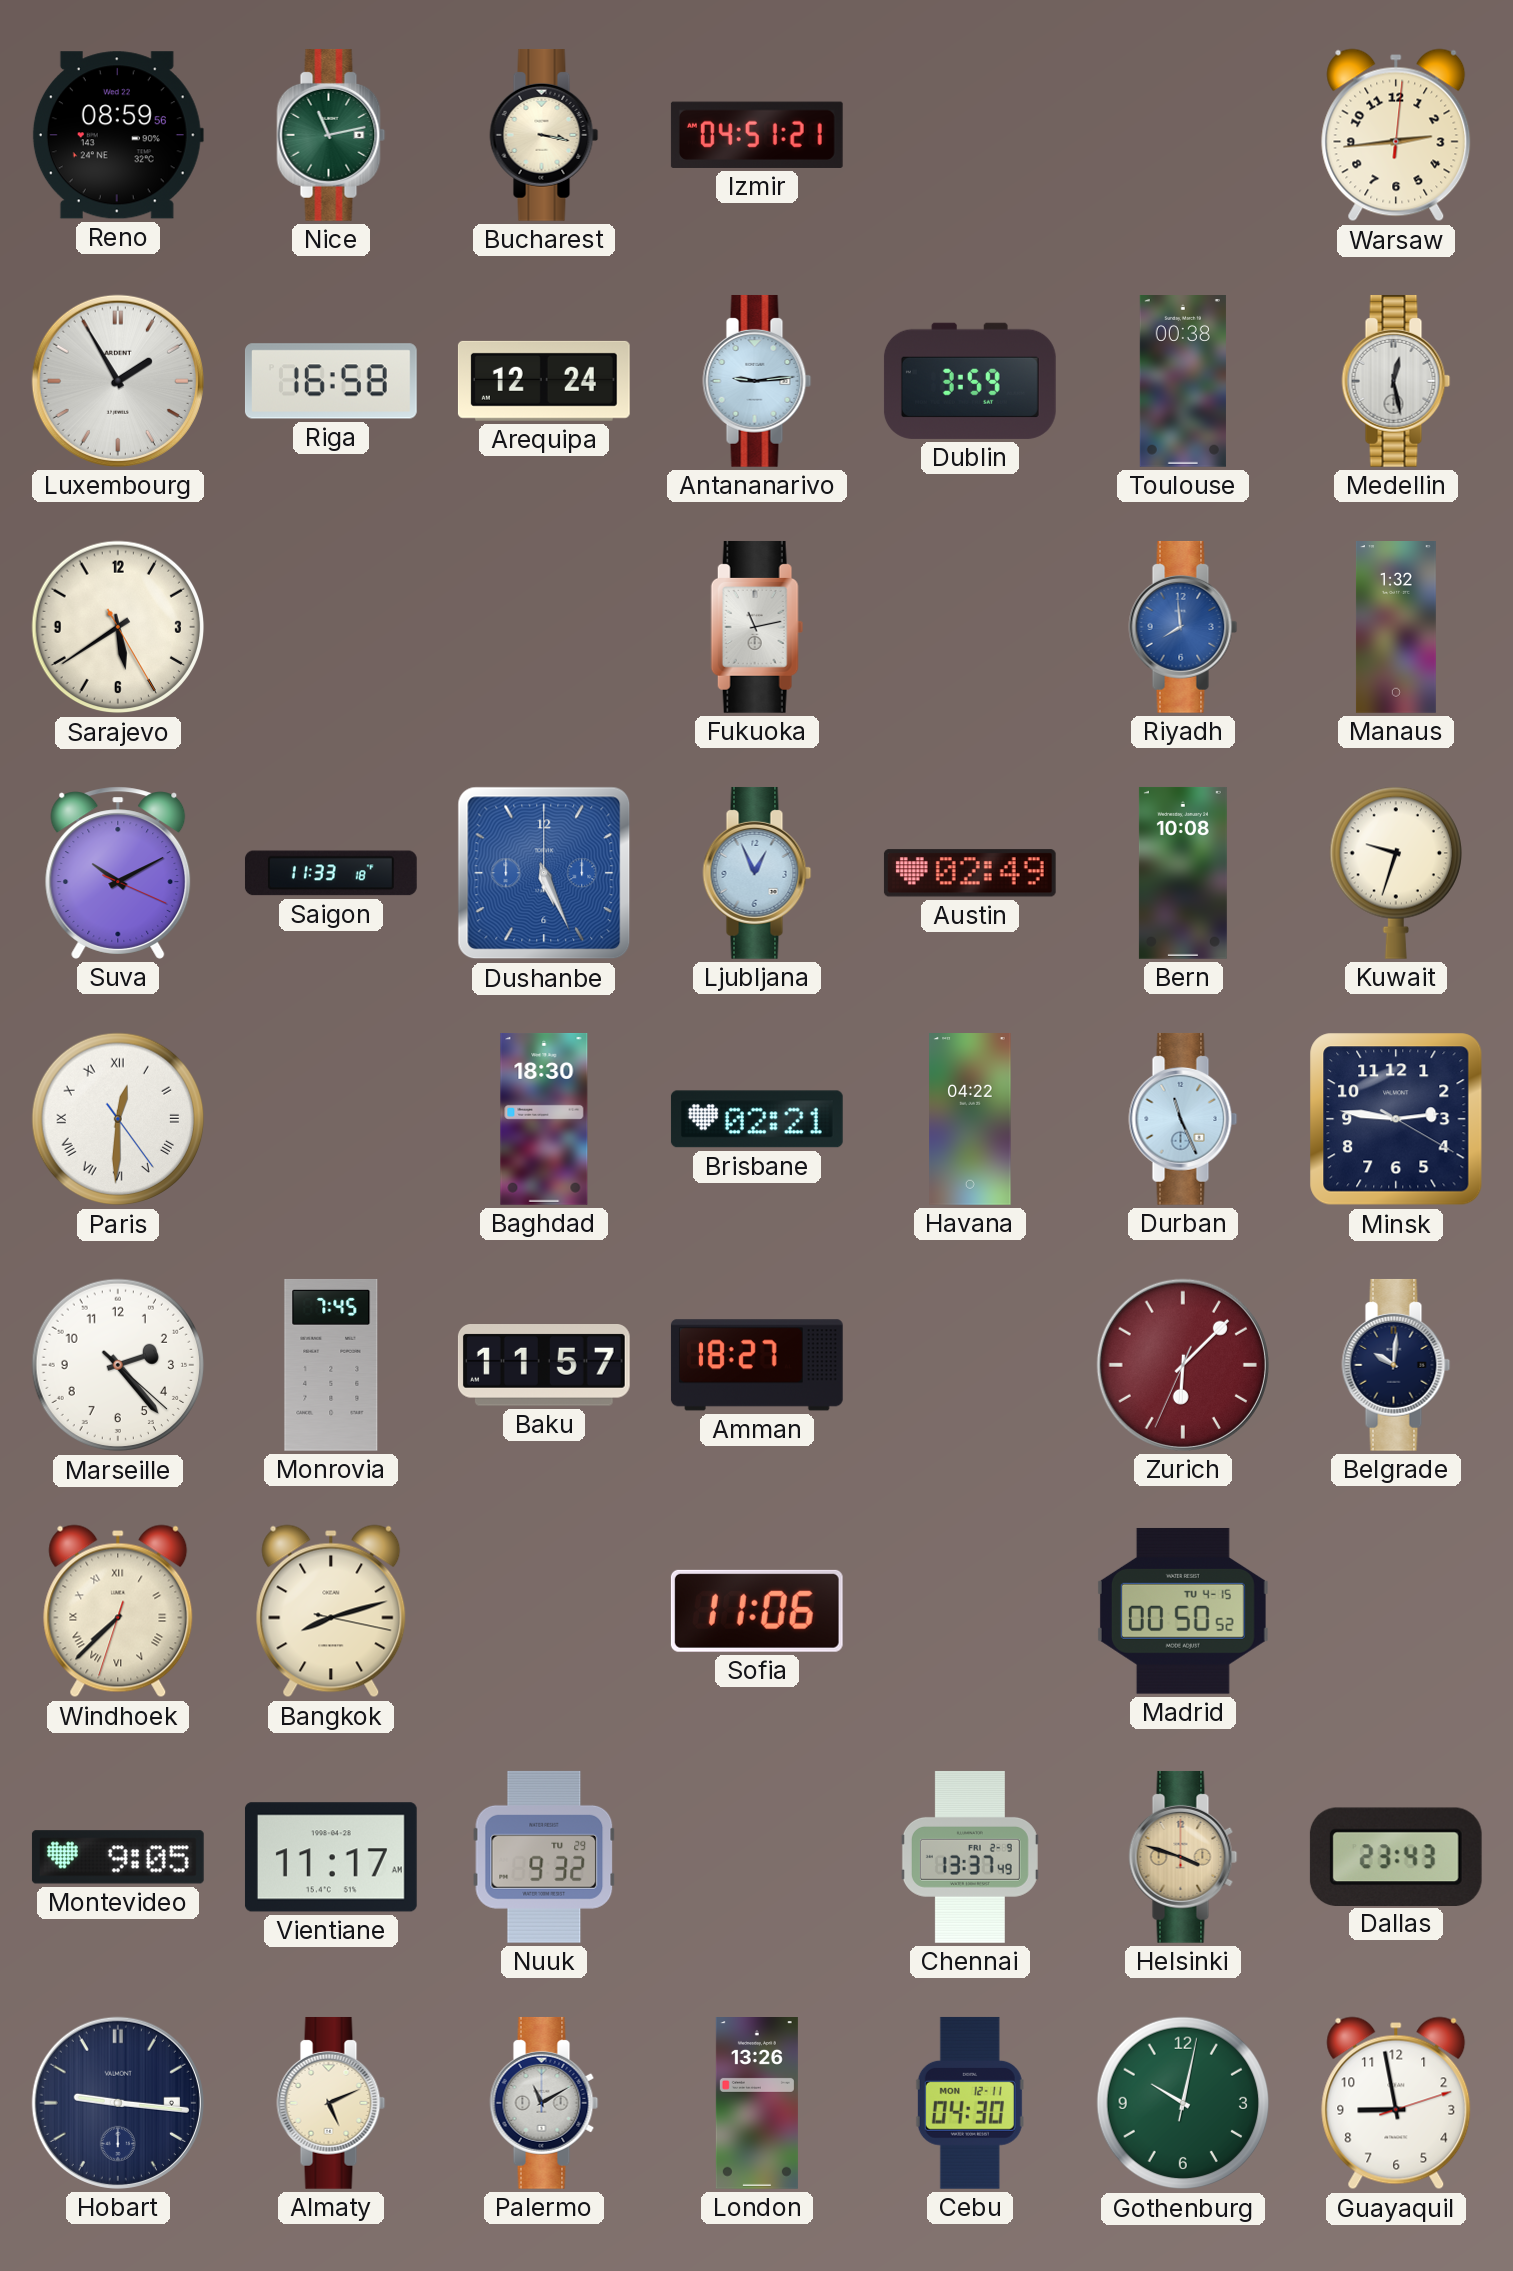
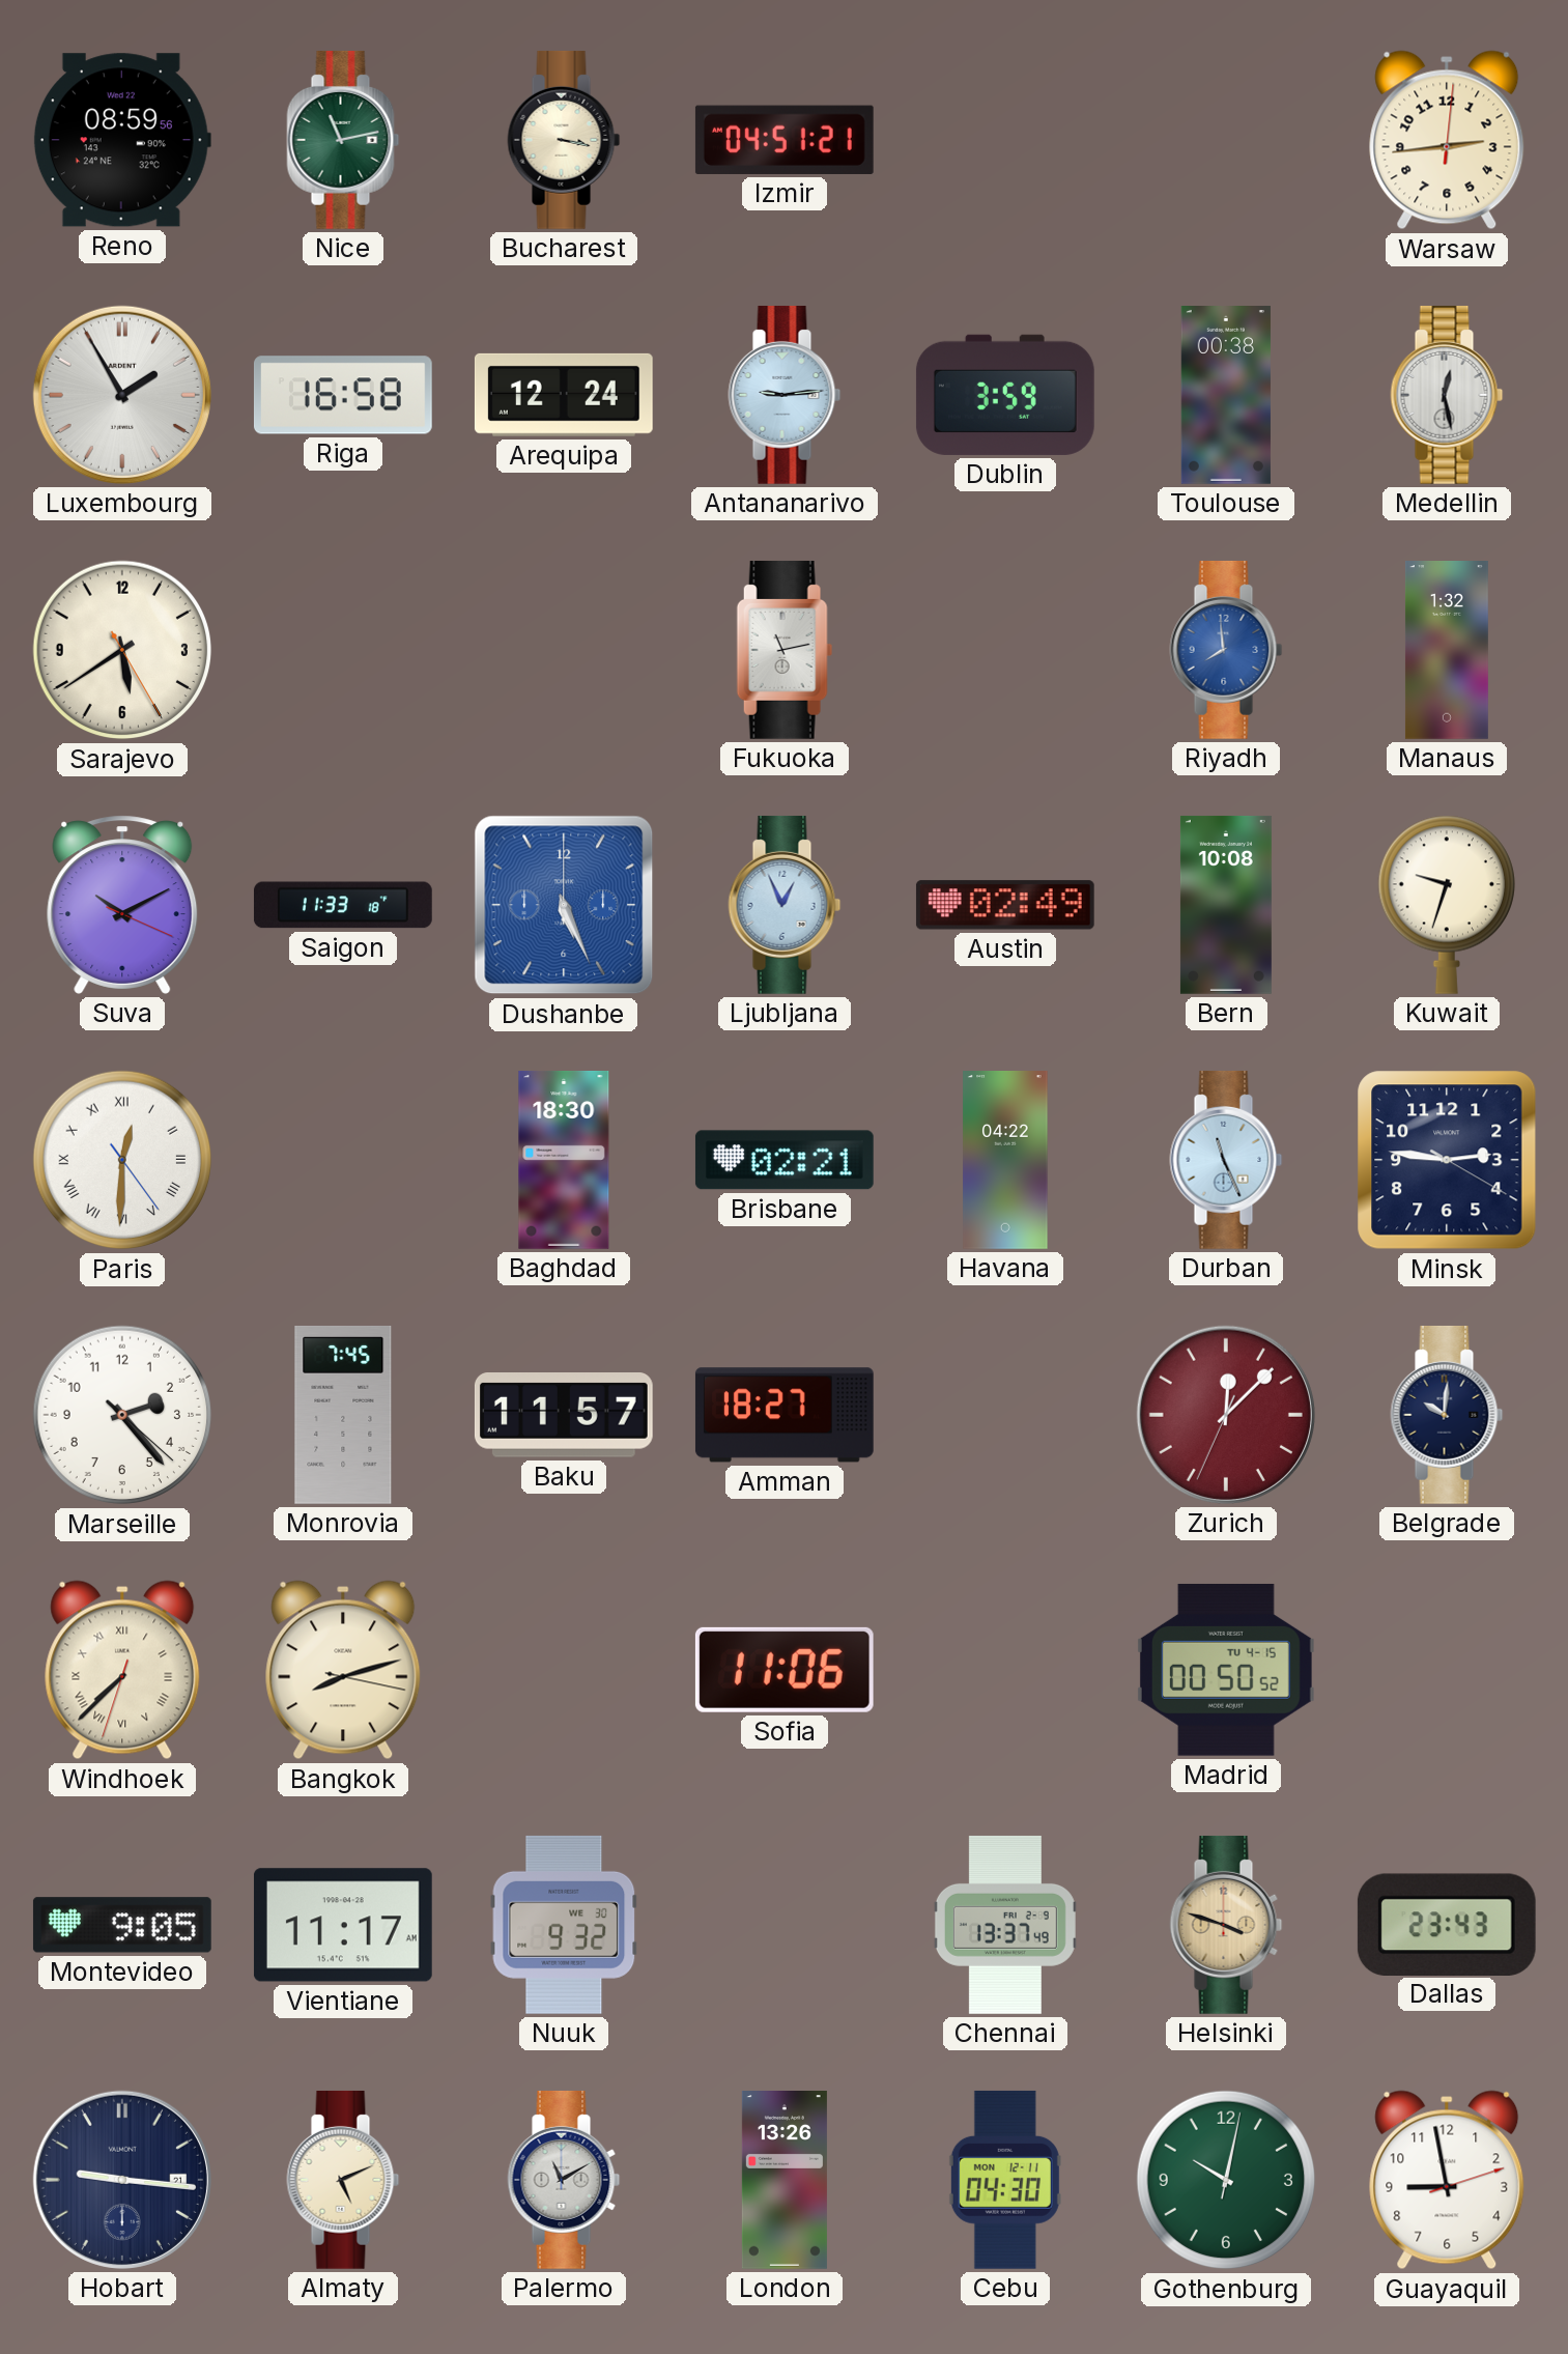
Zurich: 6:07 -> 12:07 (1226, 1415)
Nuuk date: TU 29 -> WE 30 (564, 1925)
Hobart date: 9 -> 21 (122, 2180)
